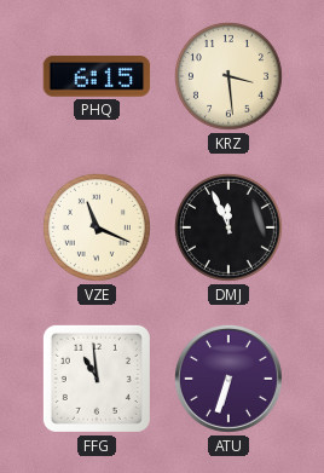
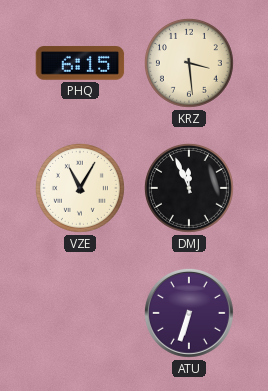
VZE: 11:19 -> 11:05 (80, 188)
FFG: 10:59 -> none (97, 379)
